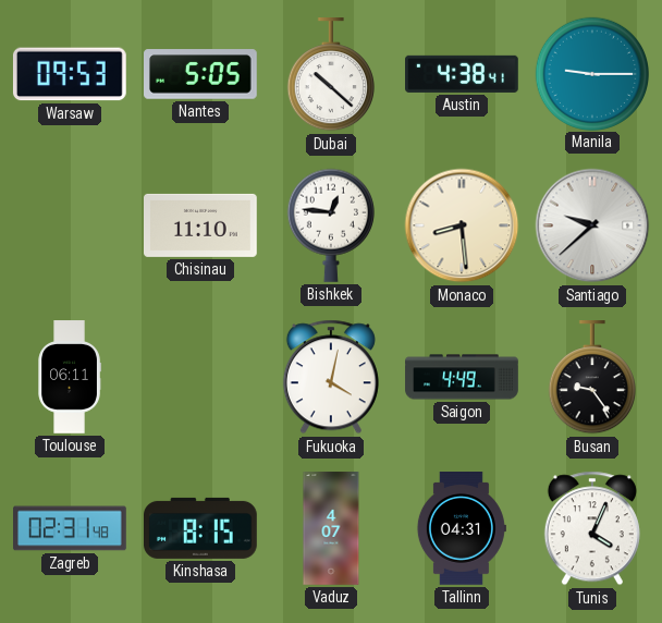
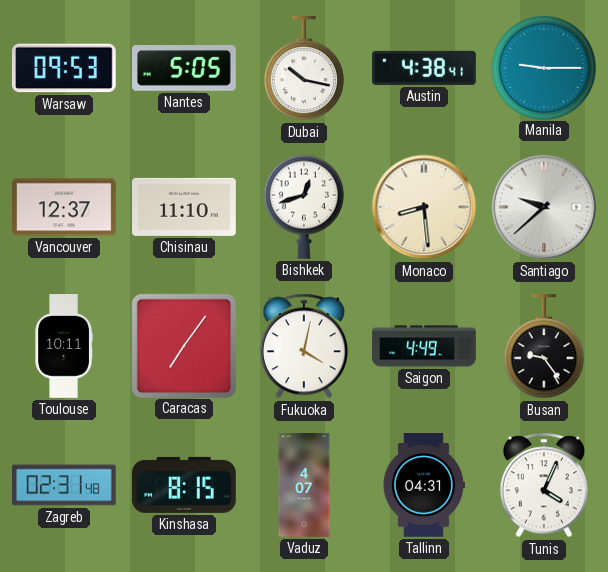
Dubai: 10:22 -> 10:17 (304, 69)
Vancouver: none -> 12:37 (65, 207)
Bishkek: 12:46 -> 12:42 (304, 207)
Toulouse: 06:11 -> 10:11 (64, 346)
Caracas: none -> 7:06 (183, 345)
